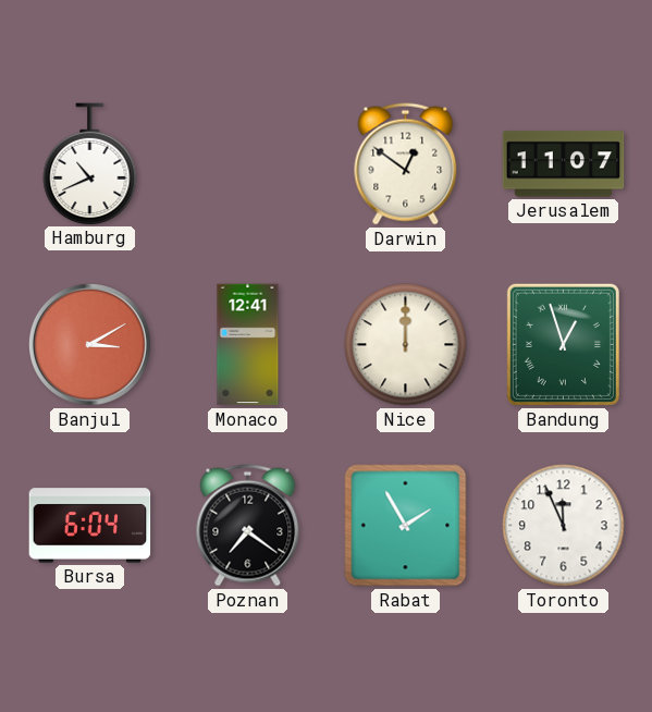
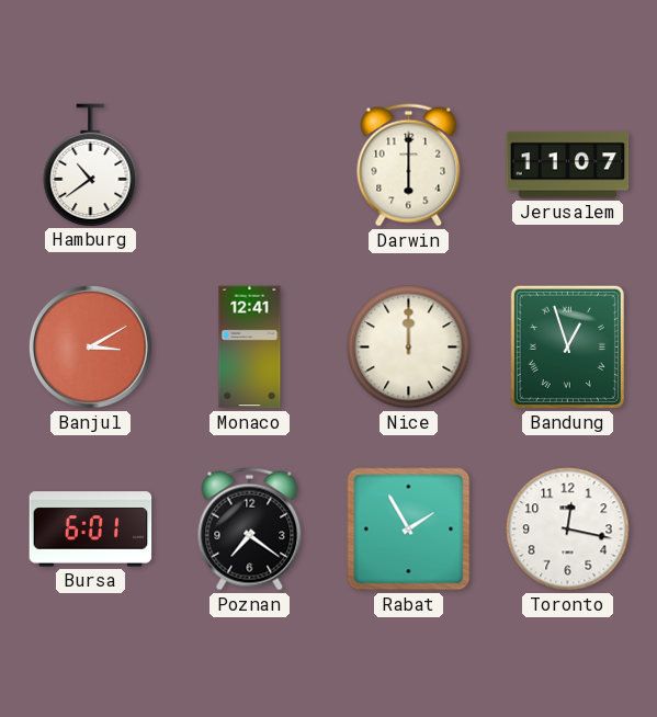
Hamburg: 10:41 -> 10:39 (91, 164)
Darwin: 12:51 -> 6:00 (409, 166)
Bursa: 6:04 -> 6:01 (91, 530)
Toronto: 11:56 -> 12:17 (568, 530)
